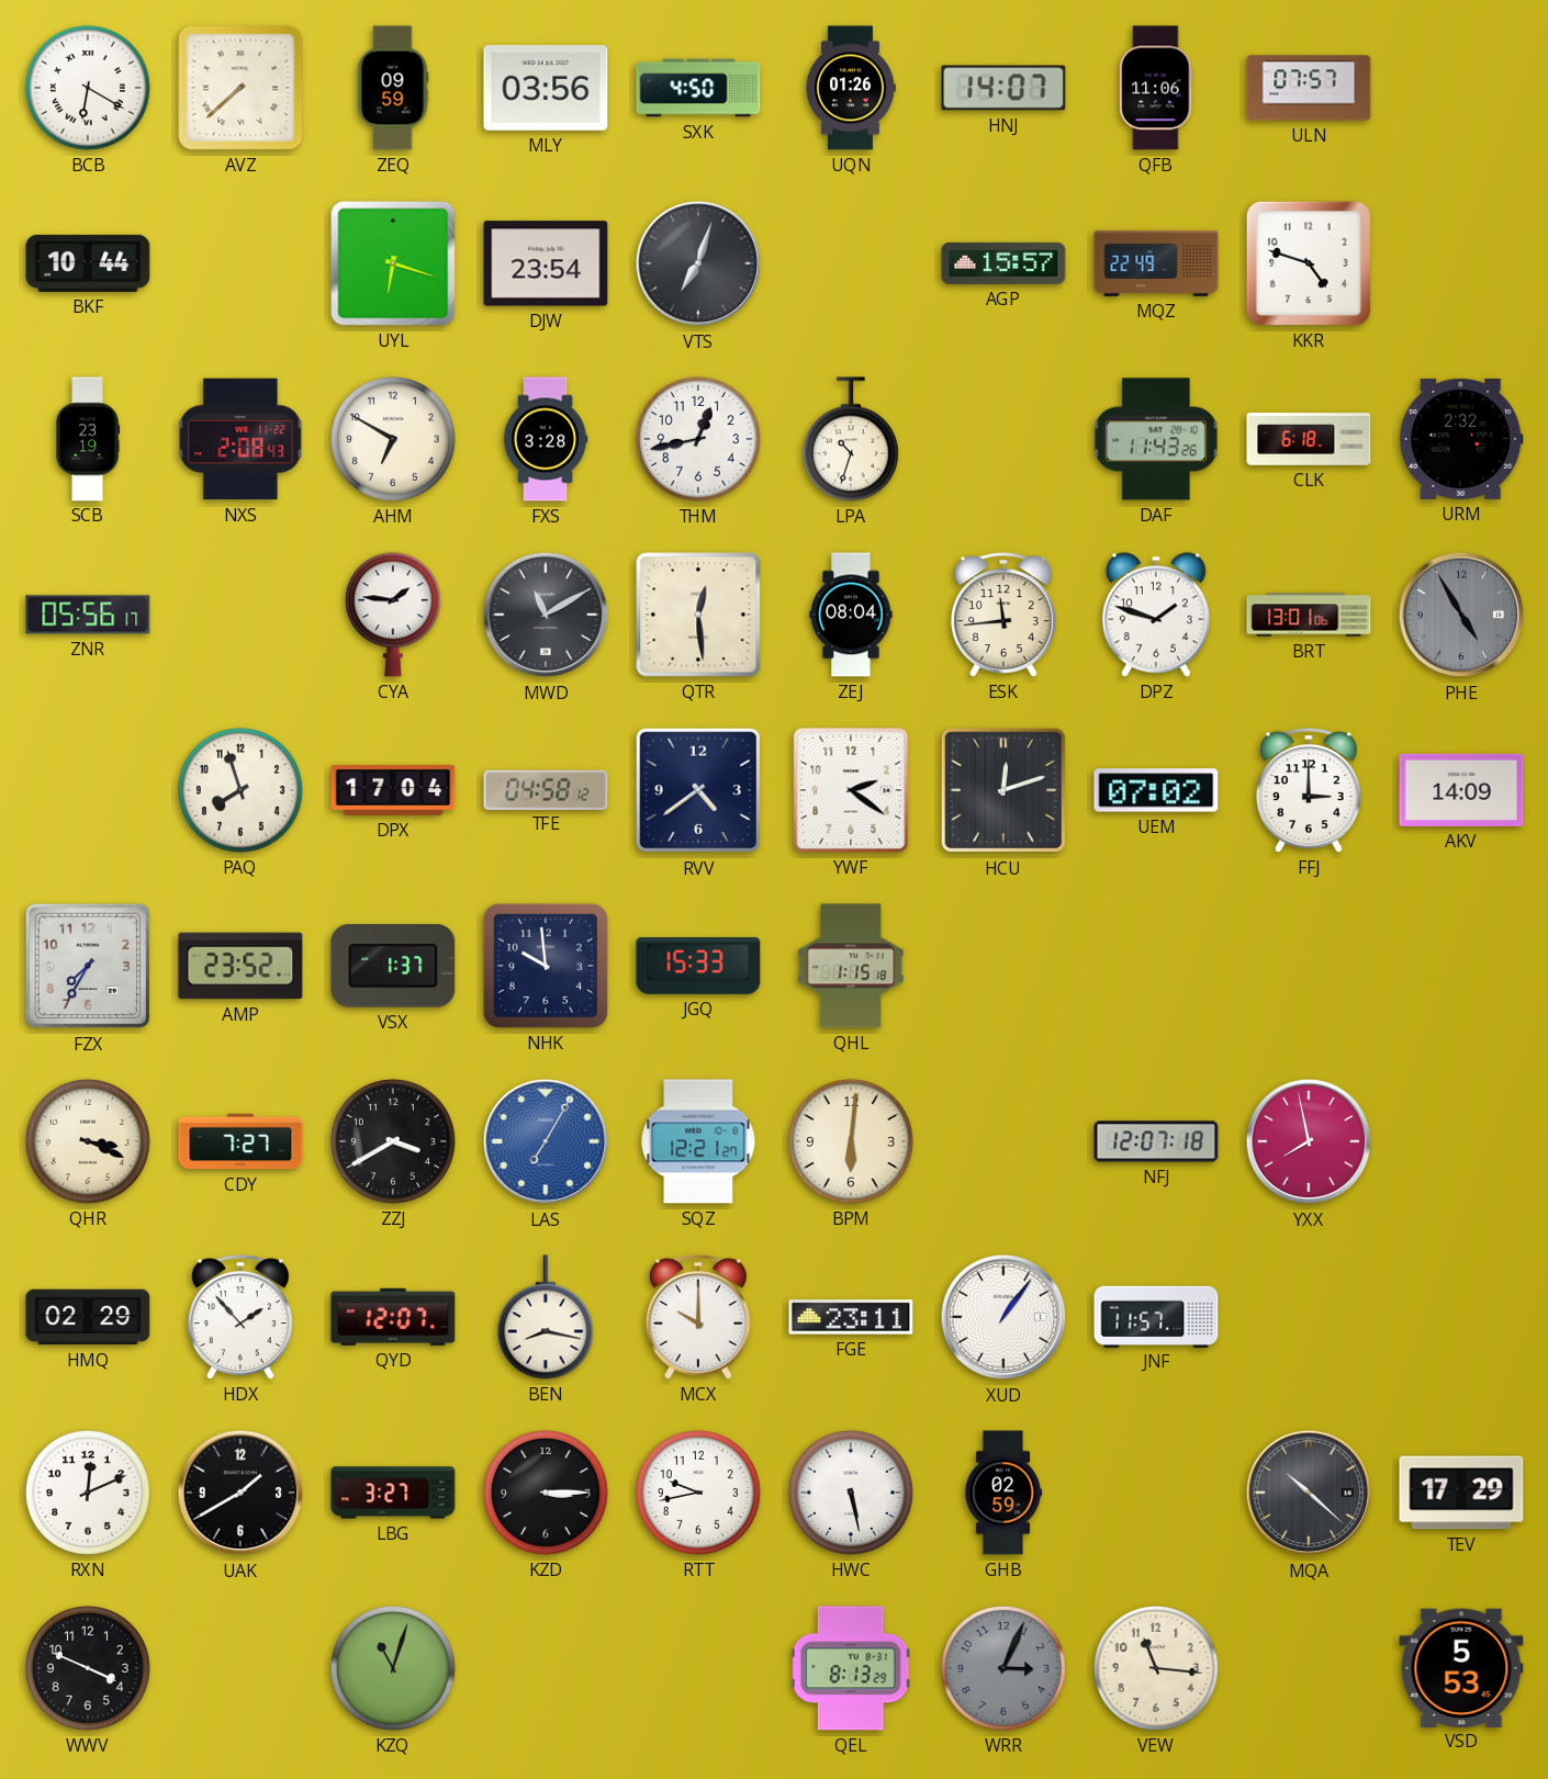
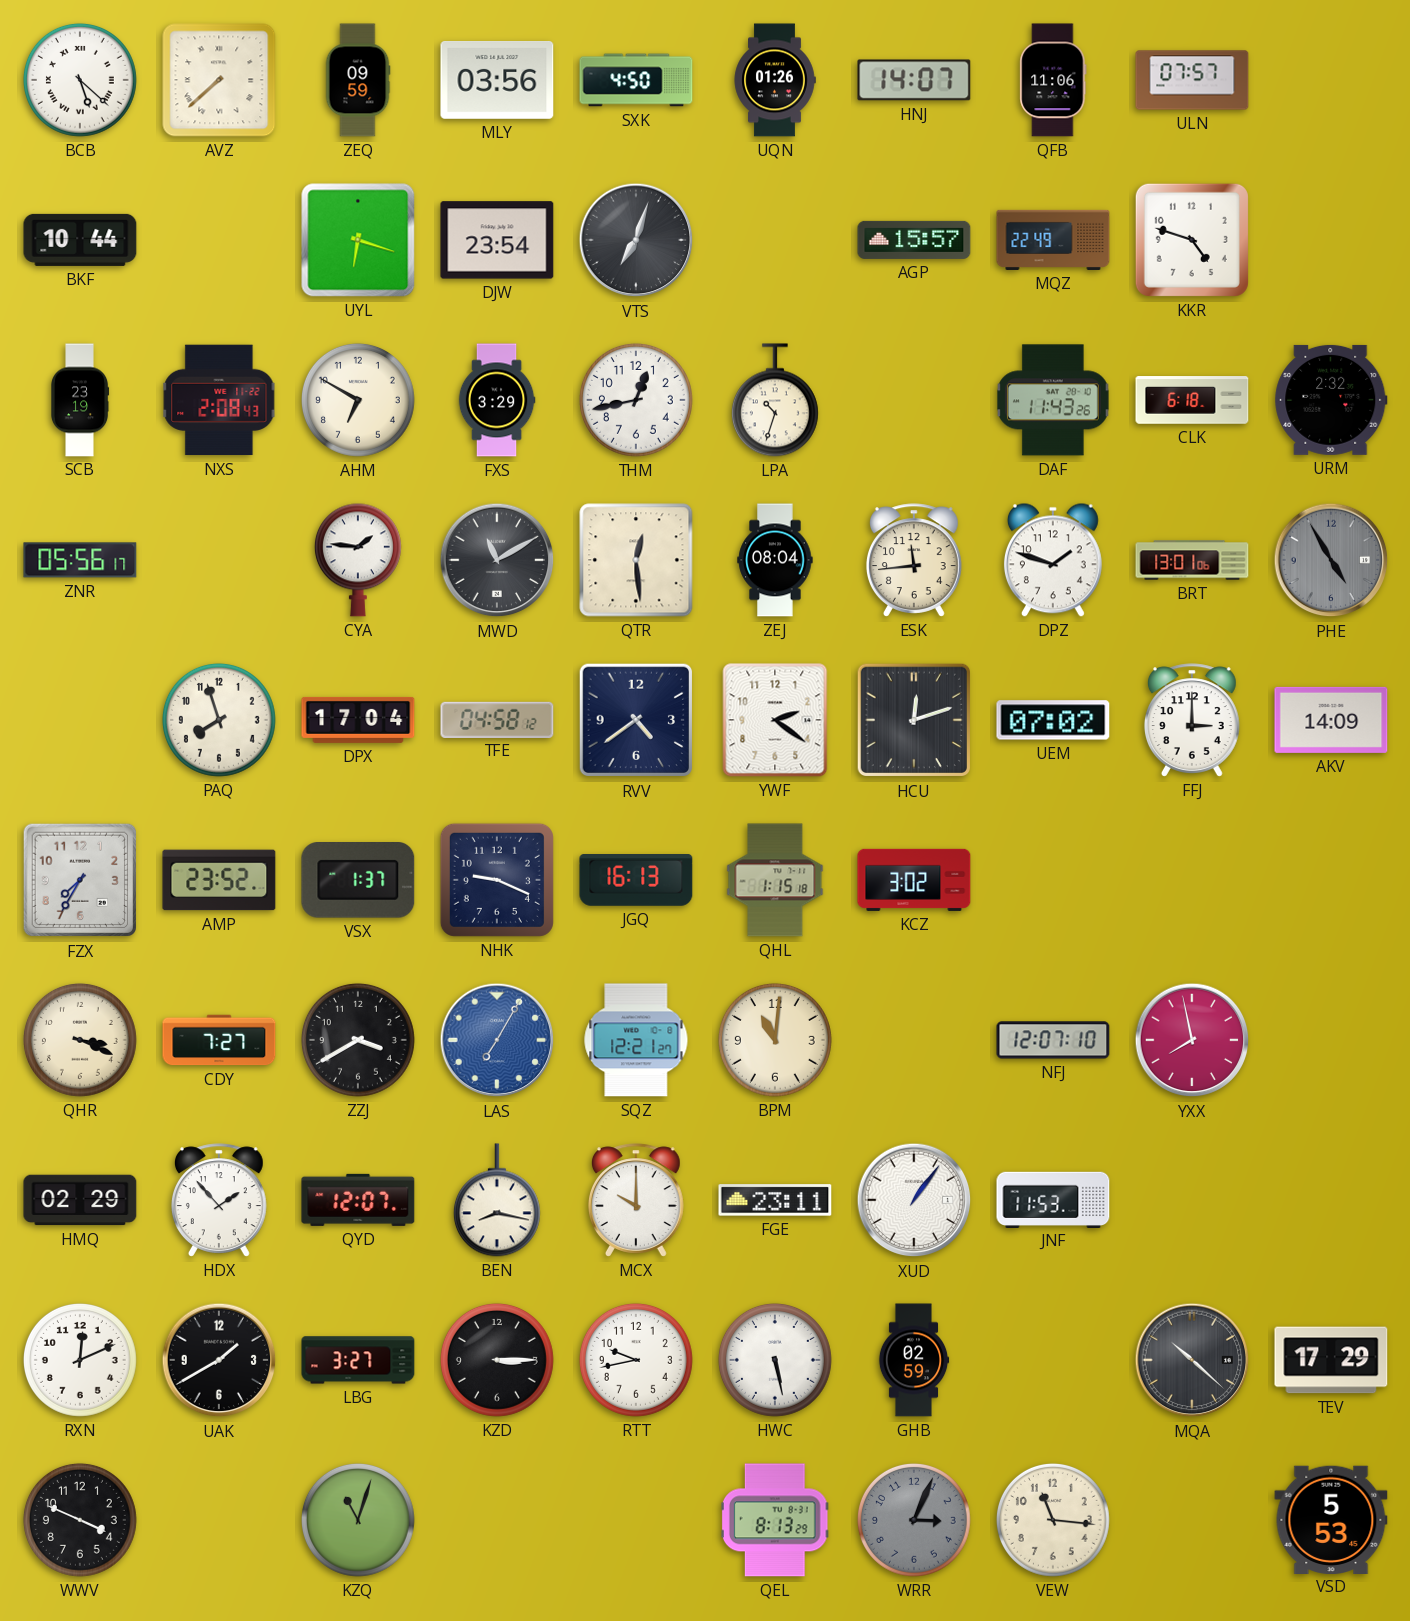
BCB: 6:20 -> 5:22 (80, 80)
FXS: 3:28 -> 3:29 (497, 400)
NHK: 9:59 -> 9:19 (497, 880)
JGQ: 15:33 -> 16:13 (636, 881)
KCZ: none -> 3:02 (914, 880)
BPM: 6:01 -> 11:01 (775, 1040)
NFJ: 12:07:18 -> 12:07:10 (1053, 1040)
JNF: 11:57 -> 11:53 (1053, 1199)
